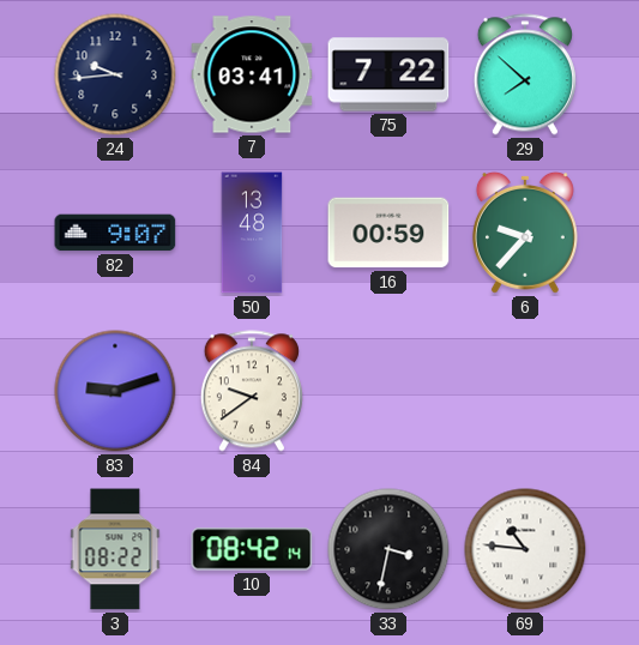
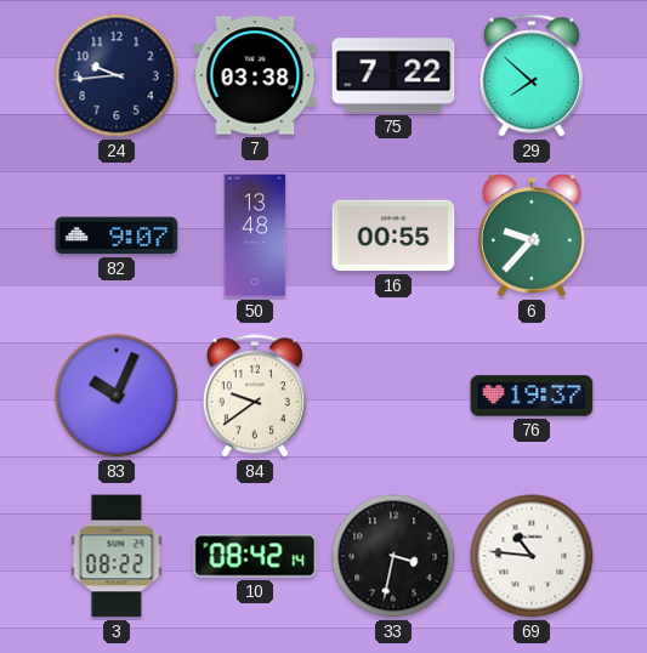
7: 03:41 -> 03:38 (255, 75)
16: 00:59 -> 00:55 (393, 235)
83: 9:12 -> 10:04 (117, 396)
76: none -> 19:37 (532, 396)
